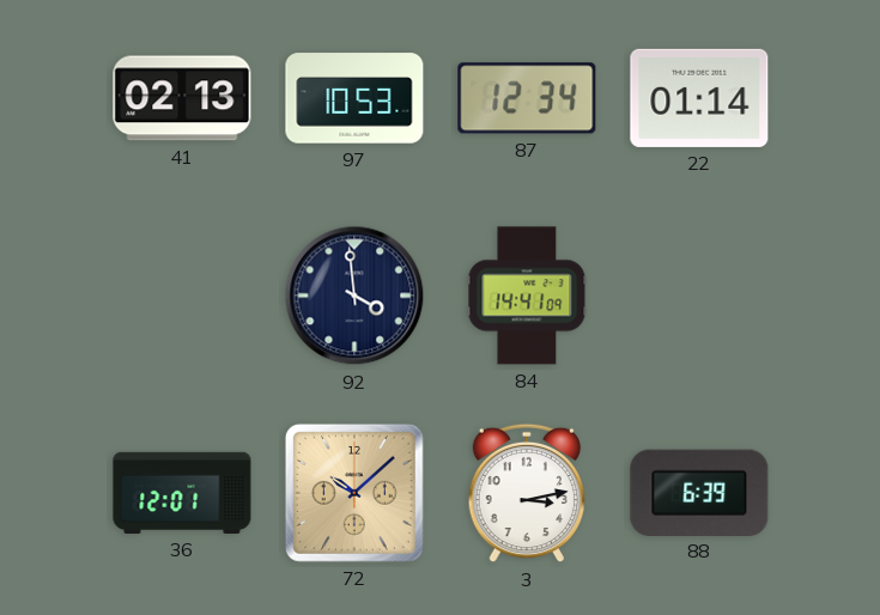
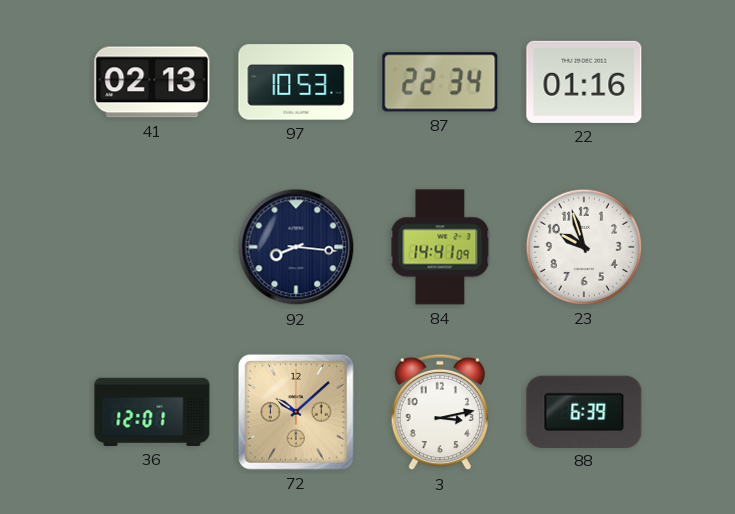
87: 12:34 -> 22:34 (440, 82)
22: 01:14 -> 01:16 (584, 82)
92: 3:59 -> 8:16 (296, 247)
23: none -> 9:57 (584, 247)
